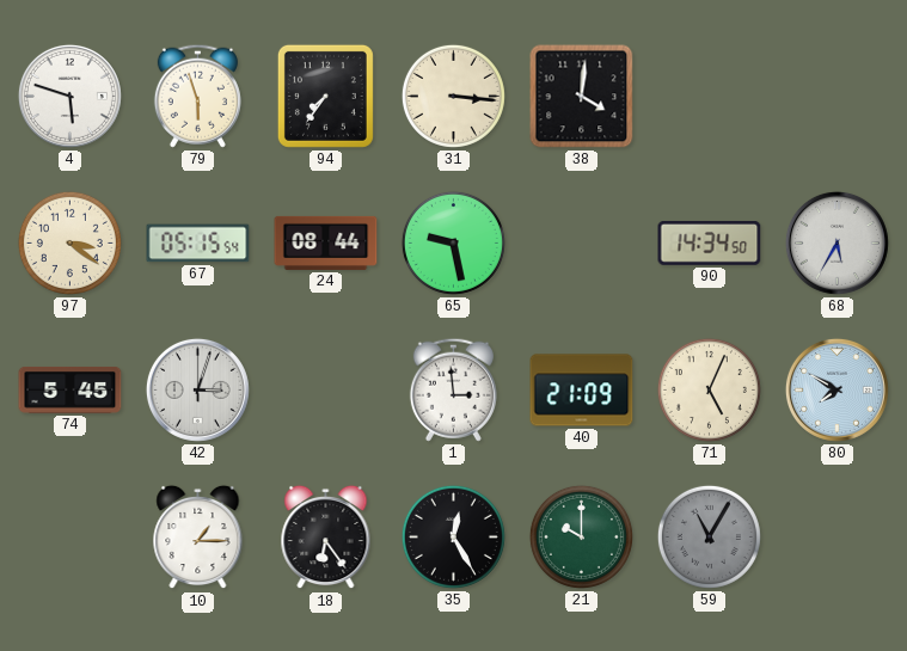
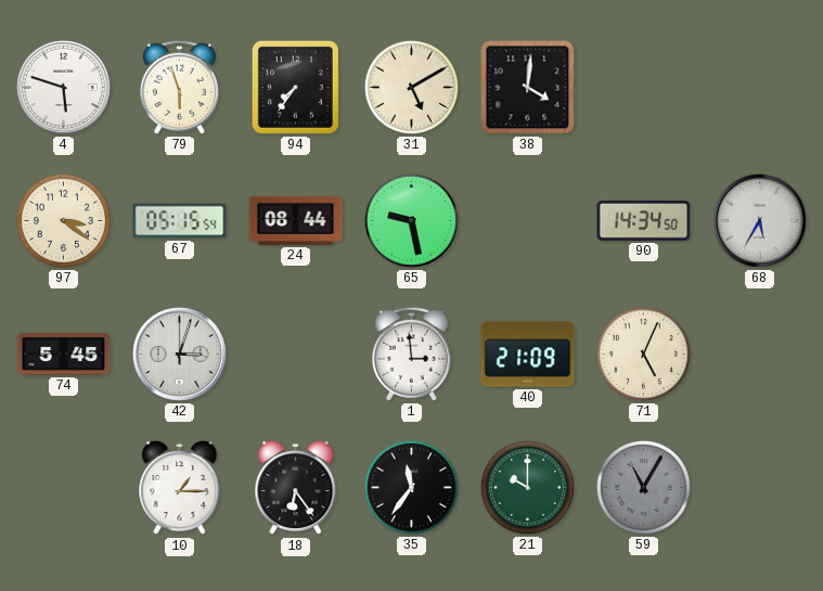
31: 3:16 -> 5:10 (411, 87)
80: 7:50 -> none (836, 389)
35: 12:25 -> 11:36 (411, 487)
